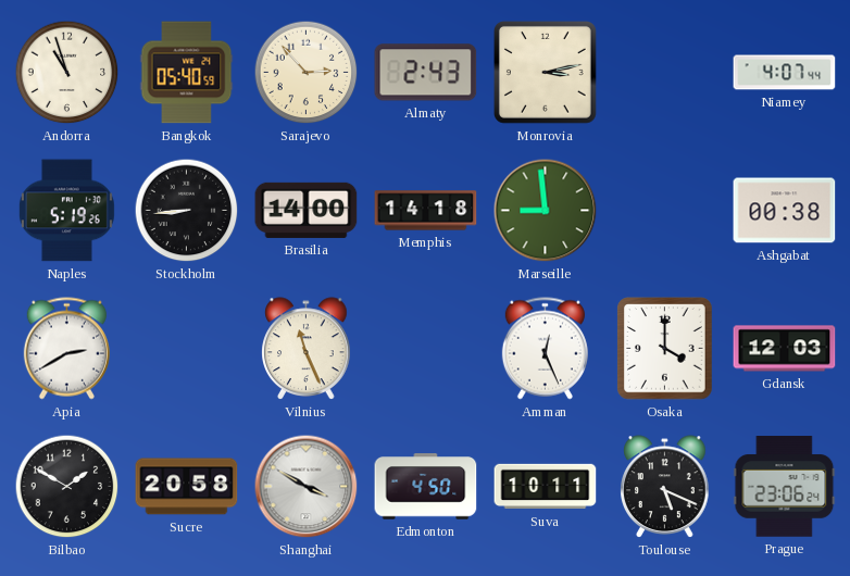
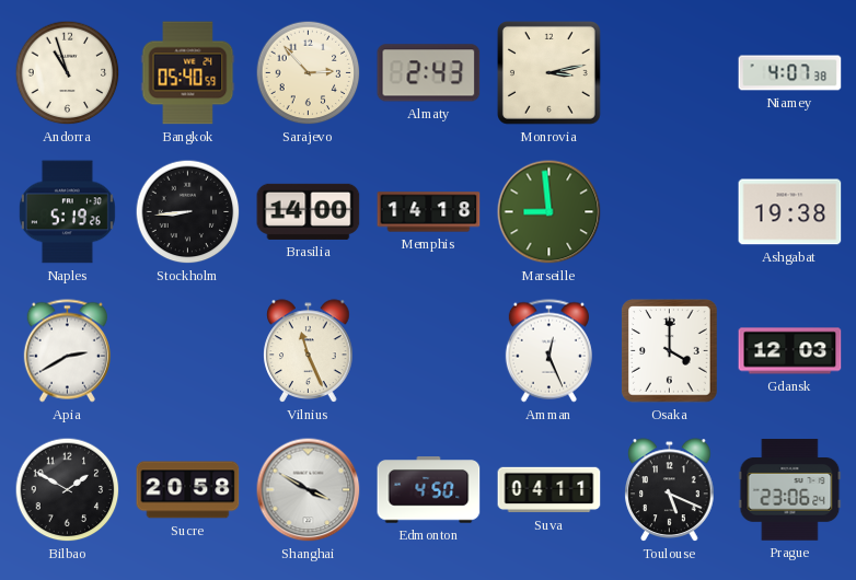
Niamey: 4:07:44 -> 4:07:38 (790, 73)
Ashgabat: 00:38 -> 19:38 (790, 212)
Suva: 10:11 -> 04:11 (550, 490)
